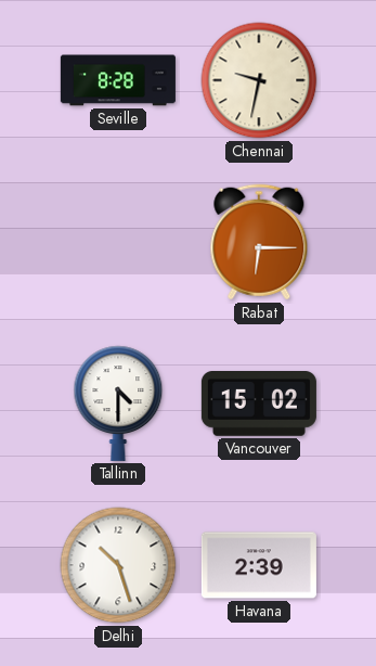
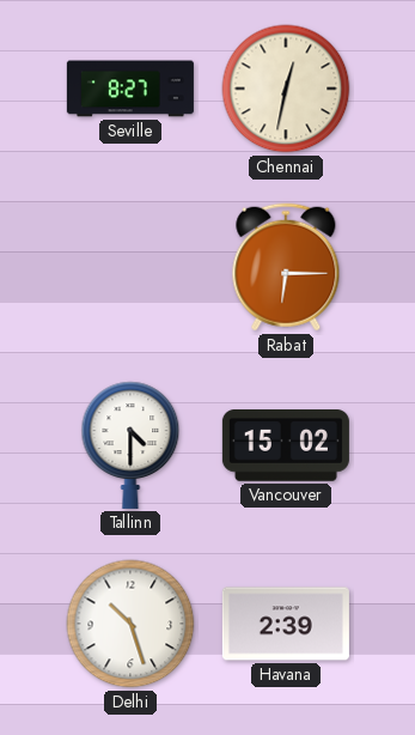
Seville: 8:28 -> 8:27 (130, 89)
Chennai: 9:32 -> 12:32 (286, 89)
